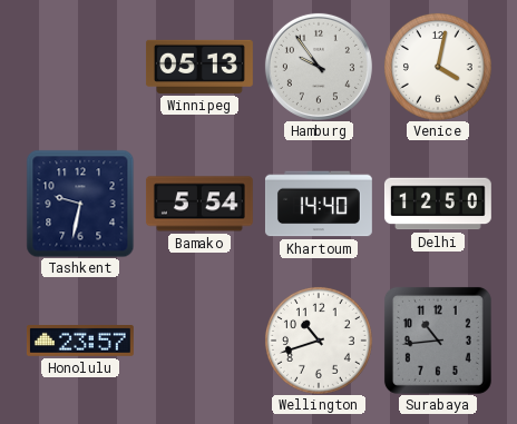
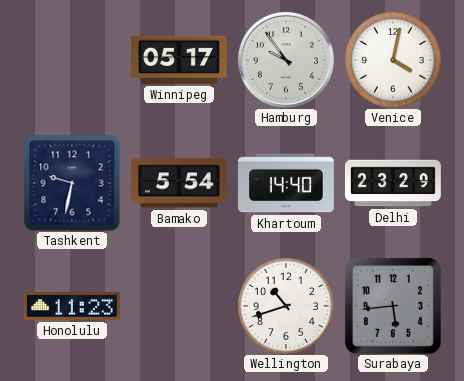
Winnipeg: 05:13 -> 05:17 (179, 60)
Delhi: 12:50 -> 23:29 (393, 183)
Honolulu: 23:57 -> 11:23 (72, 307)
Surabaya: 10:44 -> 5:44 (393, 306)
